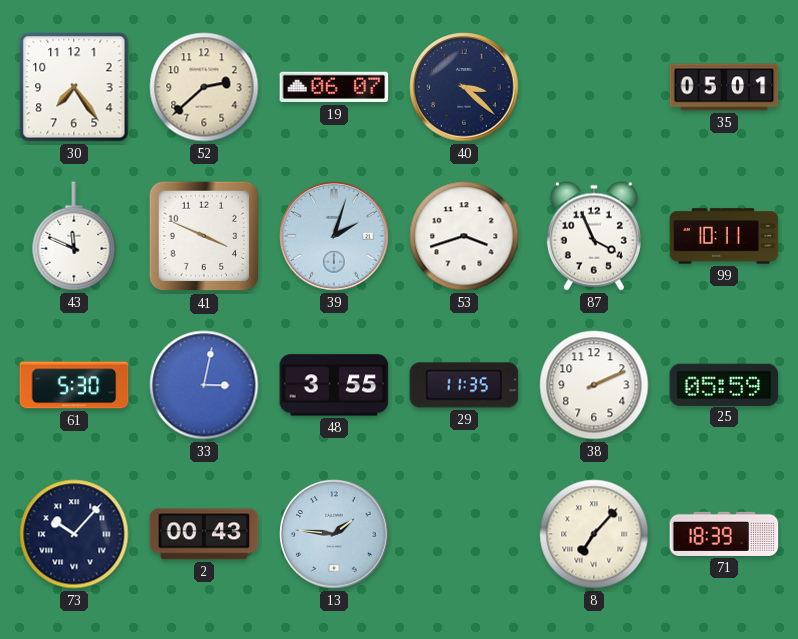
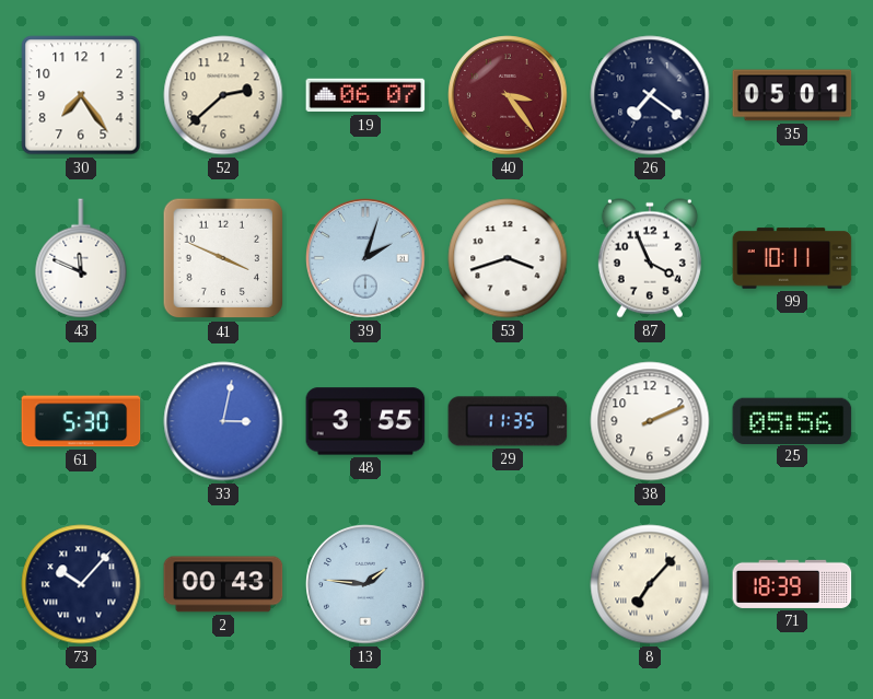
40: 3:22 -> 3:24 (508, 95)
40 dial: navy -> burgundy (508, 95)
26: none -> 7:21 (650, 95)
25: 05:59 -> 05:56 (792, 420)
